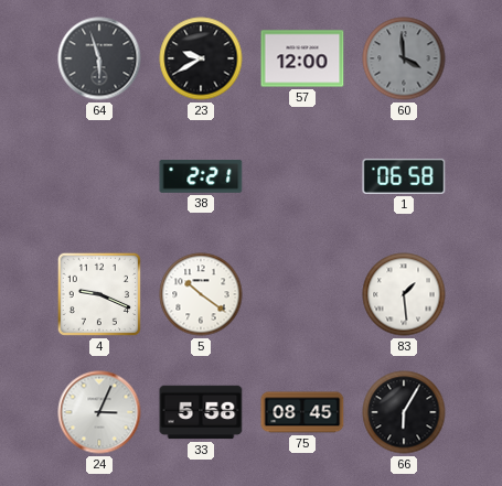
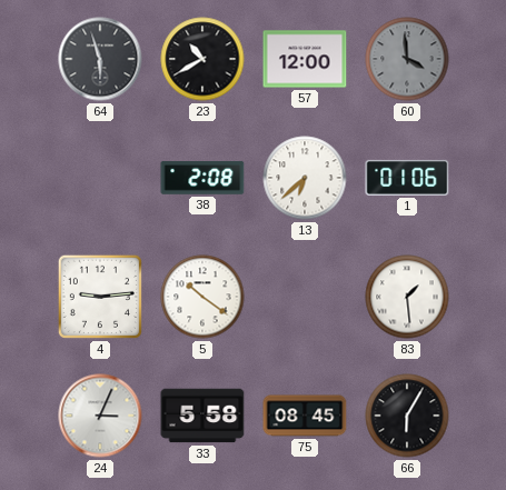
23: 9:40 -> 10:40 (202, 59)
38: 2:21 -> 2:08 (202, 179)
13: none -> 6:38 (305, 178)
1: 06:58 -> 01:06 (407, 178)
4: 9:19 -> 9:14 (100, 297)
